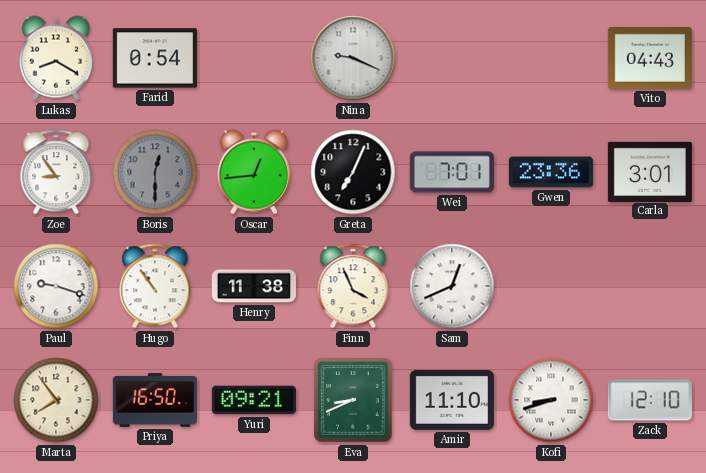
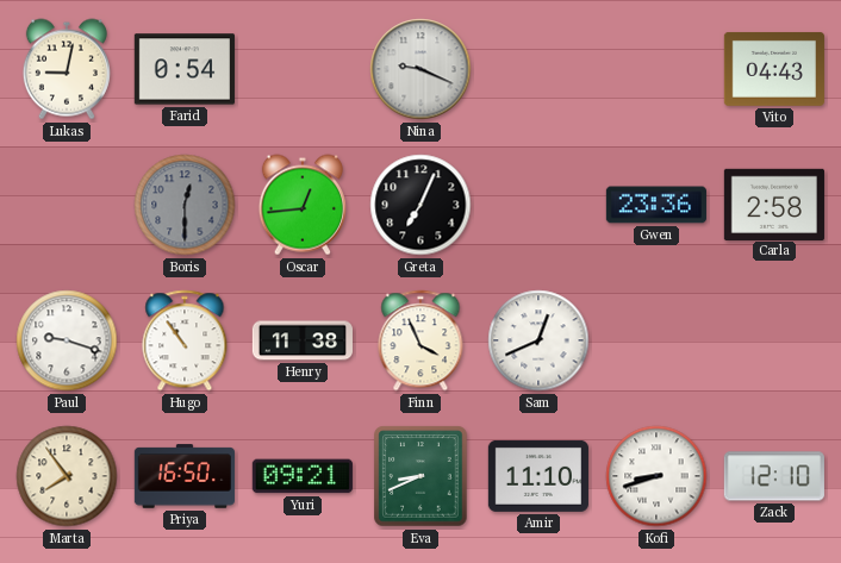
Lukas: 8:20 -> 9:02 (67, 69)
Zoe: 8:54 -> none (56, 172)
Wei: 7:01 -> none (452, 172)
Carla: 3:01 -> 2:58 (774, 204)
